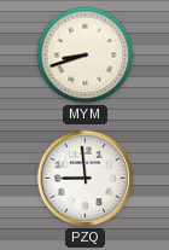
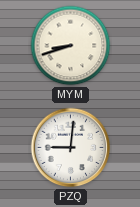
PZQ: 8:59 -> 9:01 (71, 148)
